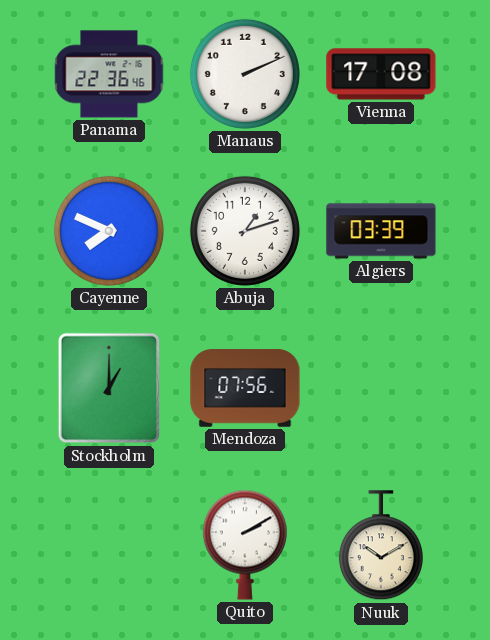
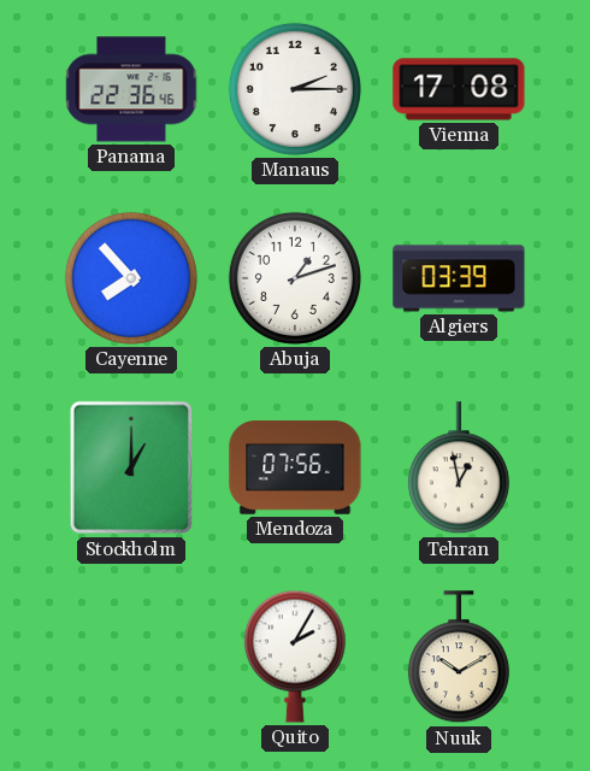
Manaus: 2:11 -> 2:15 (295, 89)
Cayenne: 7:49 -> 7:53 (131, 278)
Tehran: none -> 12:58 (459, 469)
Quito: 2:10 -> 2:05 (295, 657)
